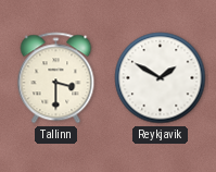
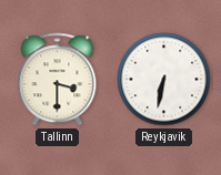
Reykjavik: 1:50 -> 6:32 (164, 80)
